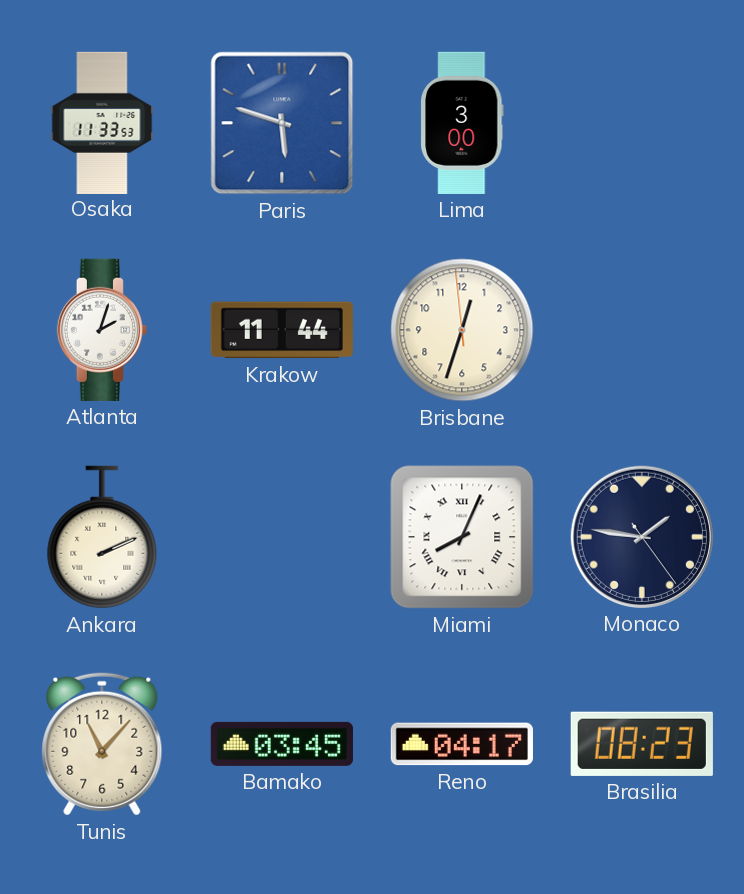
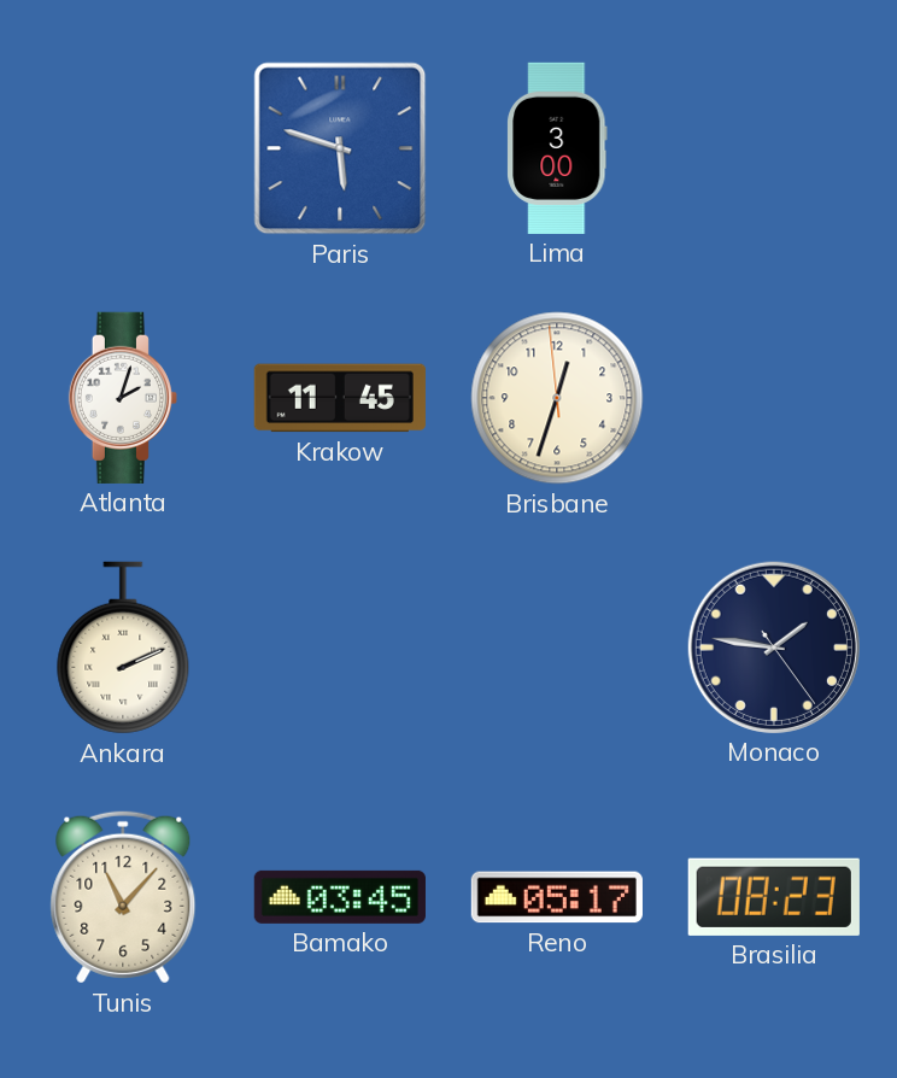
Osaka: 11:33 -> none (102, 122)
Krakow: 11:44 -> 11:45 (340, 398)
Miami: 8:04 -> none (462, 537)
Reno: 04:17 -> 05:17 (557, 897)
